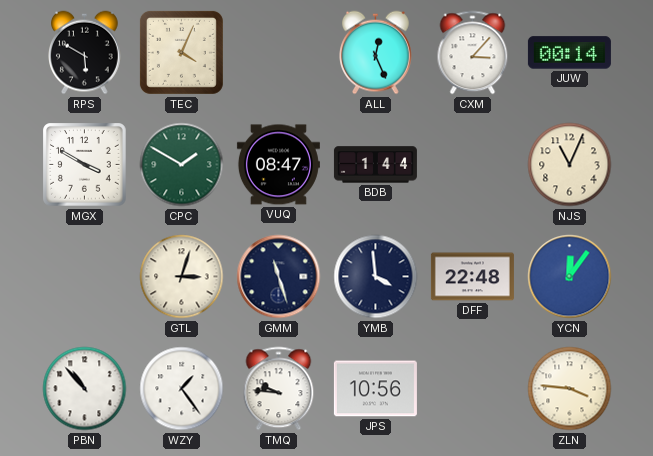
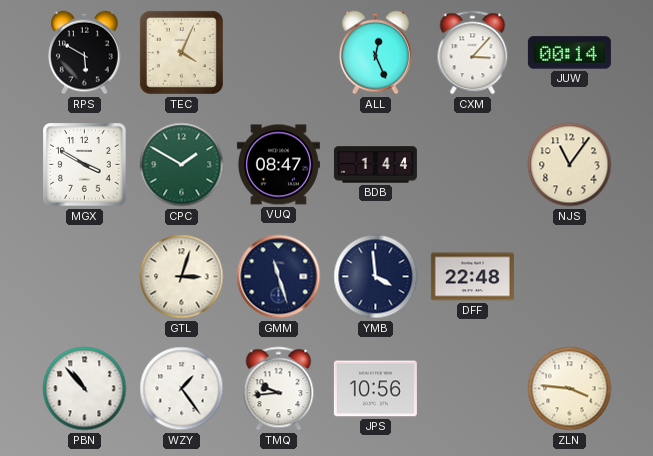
NJS: 11:04 -> 11:06 (570, 165)
YCN: 12:06 -> none (570, 277)
TMQ: 9:46 -> 9:44 (279, 389)
